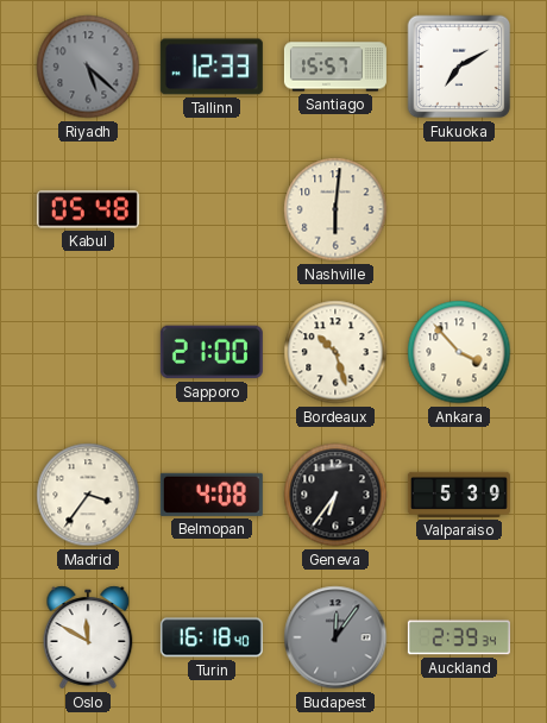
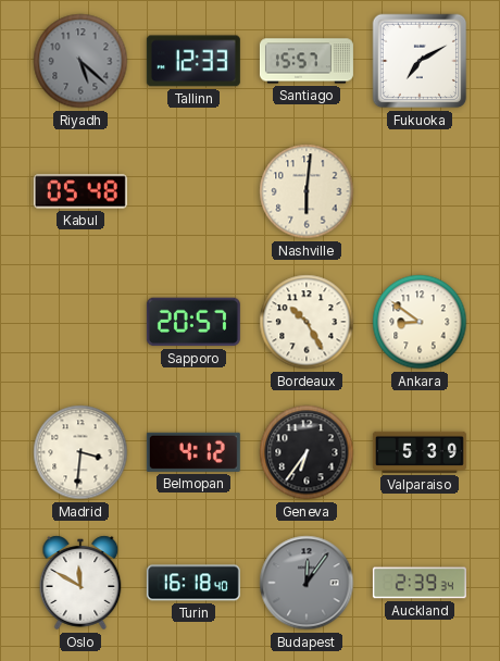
Sapporo: 21:00 -> 20:57 (193, 322)
Bordeaux: 10:27 -> 10:25 (307, 322)
Ankara: 3:53 -> 8:51 (420, 322)
Madrid: 3:36 -> 3:31 (80, 452)
Belmopan: 4:08 -> 4:12 (193, 452)
